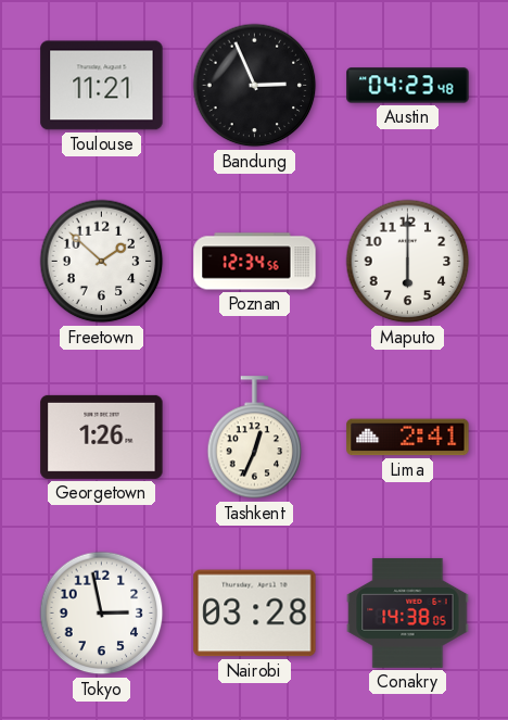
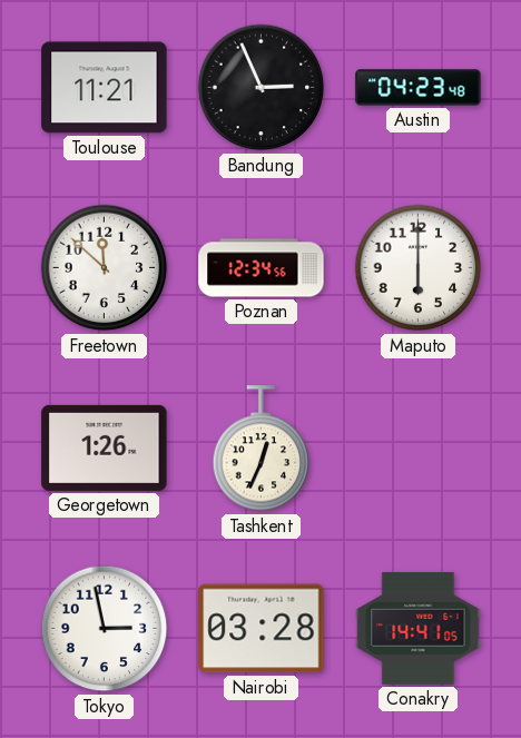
Freetown: 1:52 -> 11:52 (105, 268)
Lima: 2:41 -> none (408, 438)
Conakry: 14:38 -> 14:41 (419, 629)
